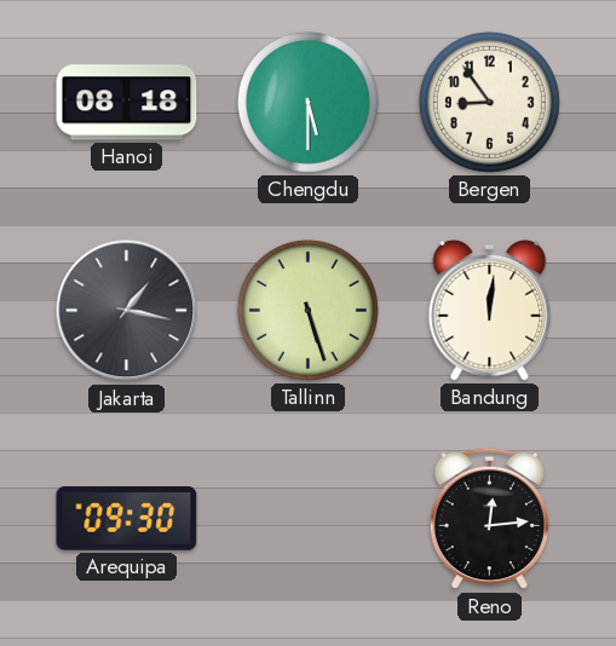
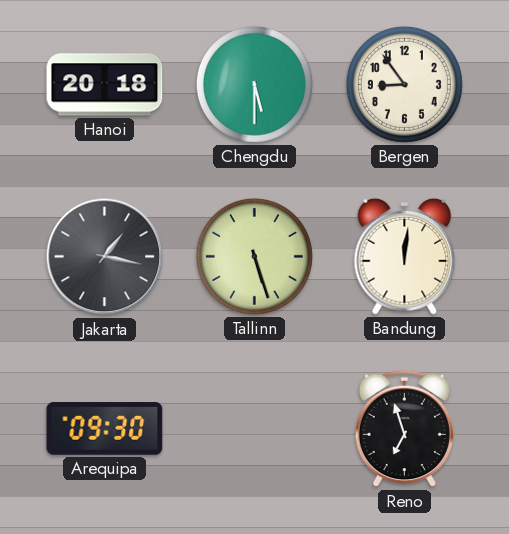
Hanoi: 08:18 -> 20:18 (105, 85)
Reno: 12:14 -> 6:57 (404, 429)
